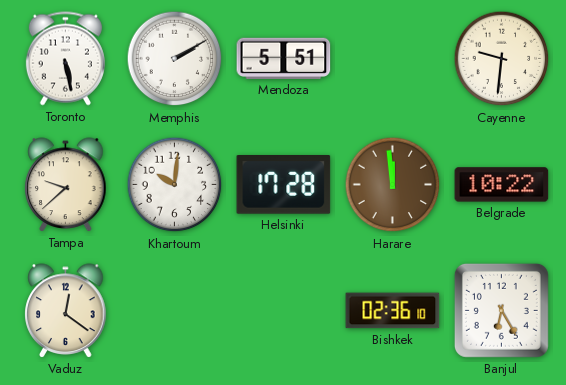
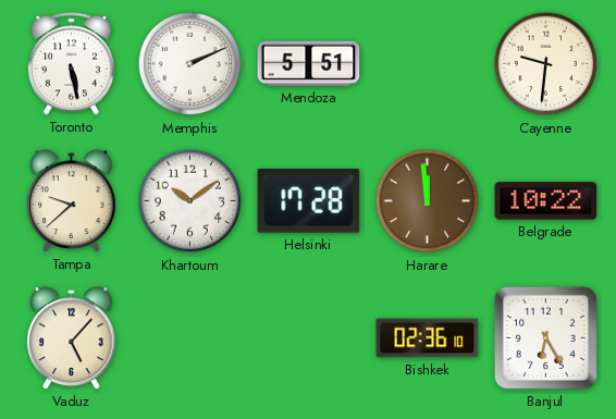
Memphis: 2:10 -> 2:11 (190, 64)
Khartoum: 10:01 -> 10:09 (190, 201)
Vaduz: 12:21 -> 5:07 (72, 338)
